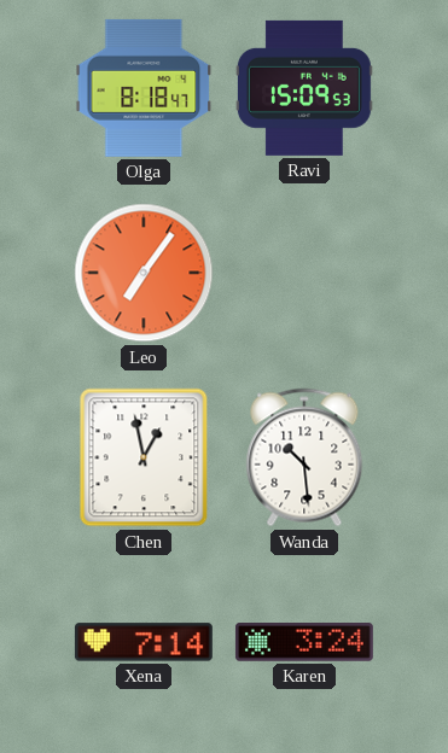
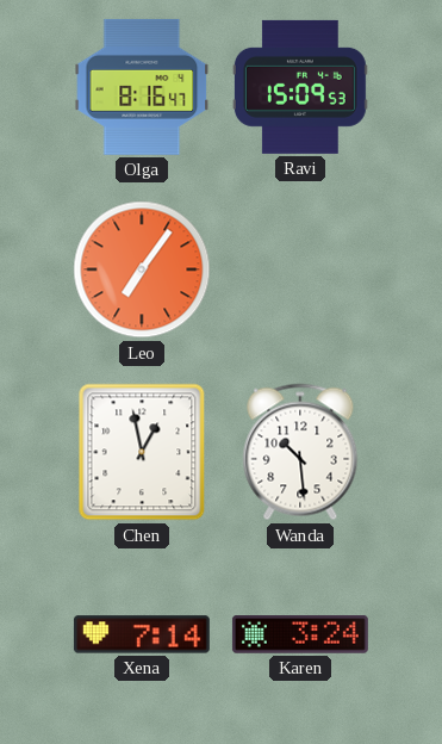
Olga: 8:18 -> 8:16 (142, 87)
